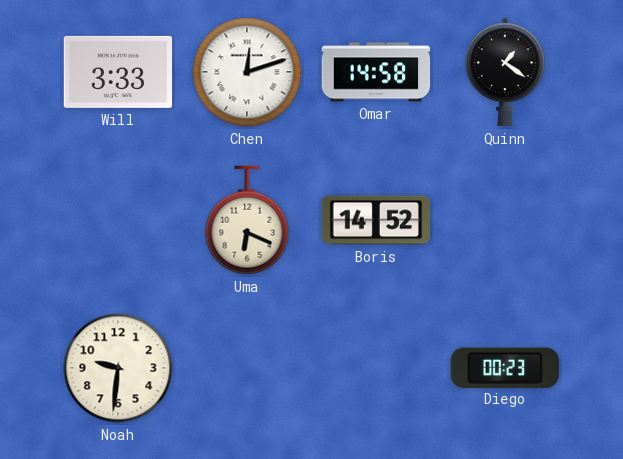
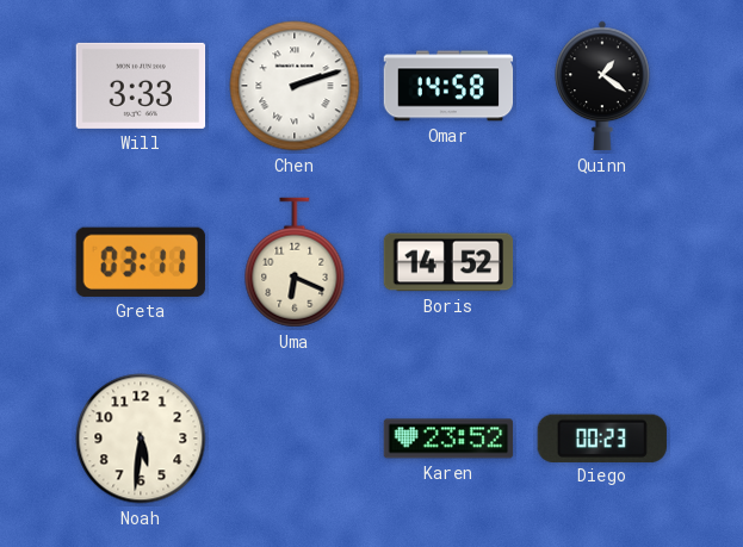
Chen: 12:12 -> 2:12 (295, 86)
Greta: none -> 03:11 (141, 262)
Noah: 9:31 -> 5:31 (141, 439)
Karen: none -> 23:52 (448, 439)
